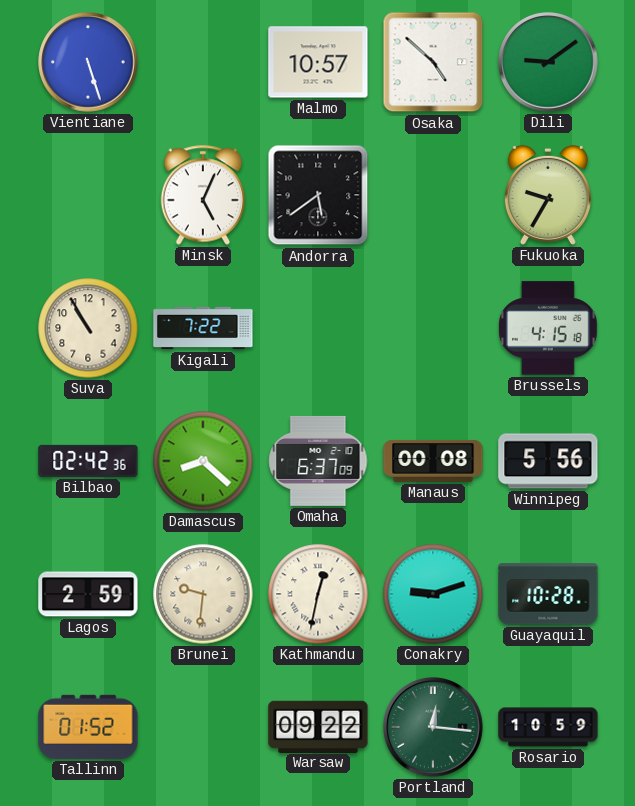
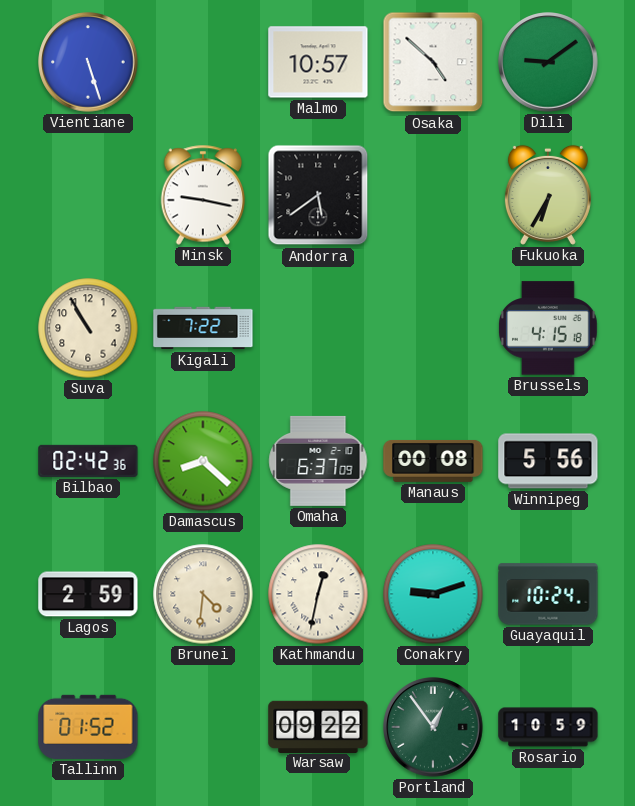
Minsk: 5:04 -> 9:17 (203, 195)
Fukuoka: 9:35 -> 6:35 (548, 195)
Brunei: 9:31 -> 4:31 (203, 594)
Guayaquil: 10:28 -> 10:24 (548, 594)
Portland: 12:16 -> 12:54 (433, 727)
